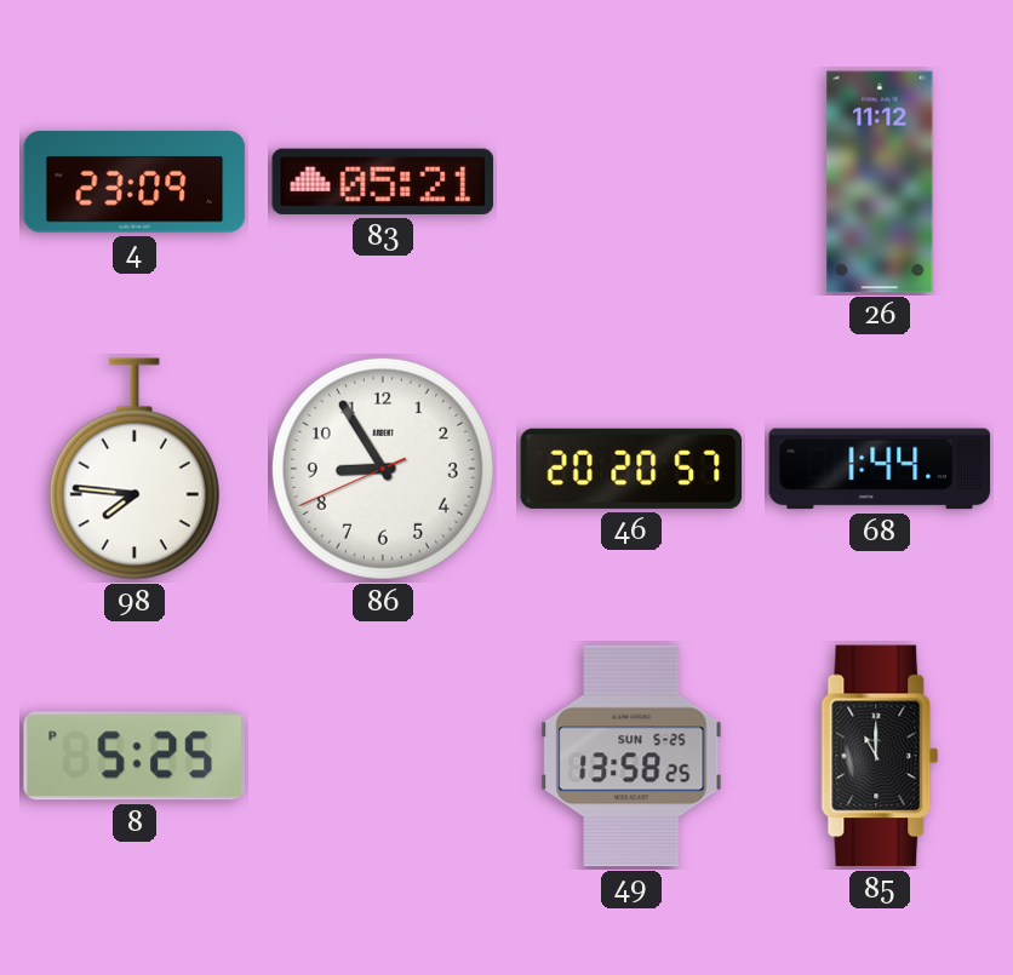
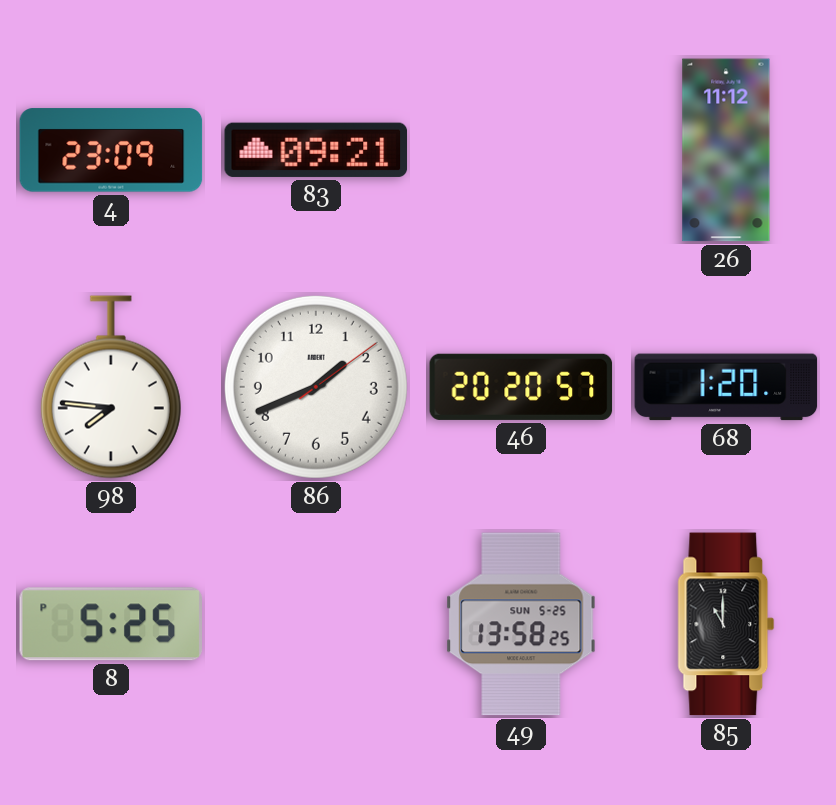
83: 05:21 -> 09:21 (316, 150)
86: 8:54 -> 1:41 (316, 387)
68: 1:44 -> 1:20 (726, 387)
